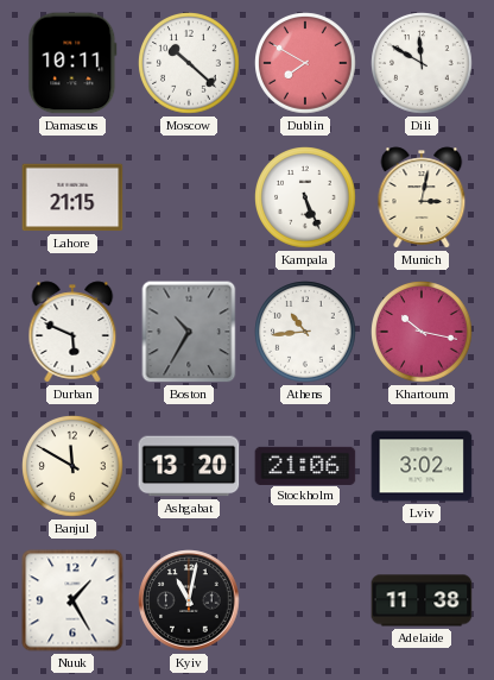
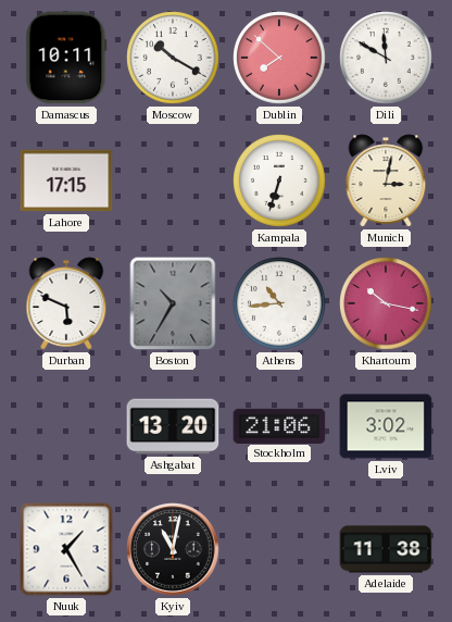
Moscow: 10:22 -> 10:20 (173, 58)
Dublin: 7:50 -> 7:52 (279, 58)
Lahore: 21:15 -> 17:15 (66, 181)
Kampala: 5:26 -> 6:33 (279, 181)
Banjul: 11:50 -> none (72, 466)
